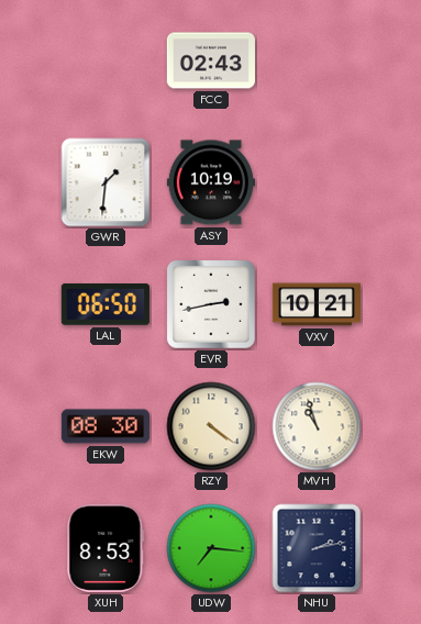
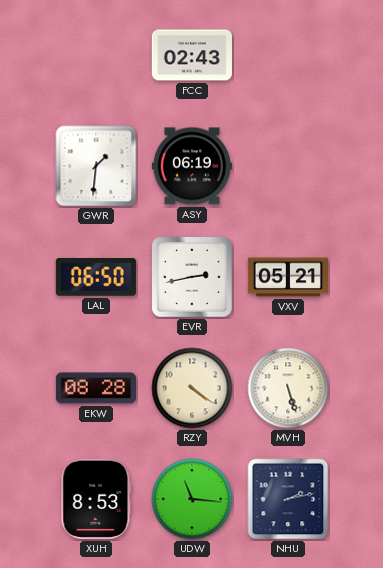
ASY: 10:19 -> 06:19 (192, 166)
VXV: 10:21 -> 05:21 (287, 277)
EKW: 08:30 -> 08:28 (96, 388)
MVH: 10:57 -> 5:27 (288, 388)
UDW: 7:16 -> 11:16 (192, 499)
